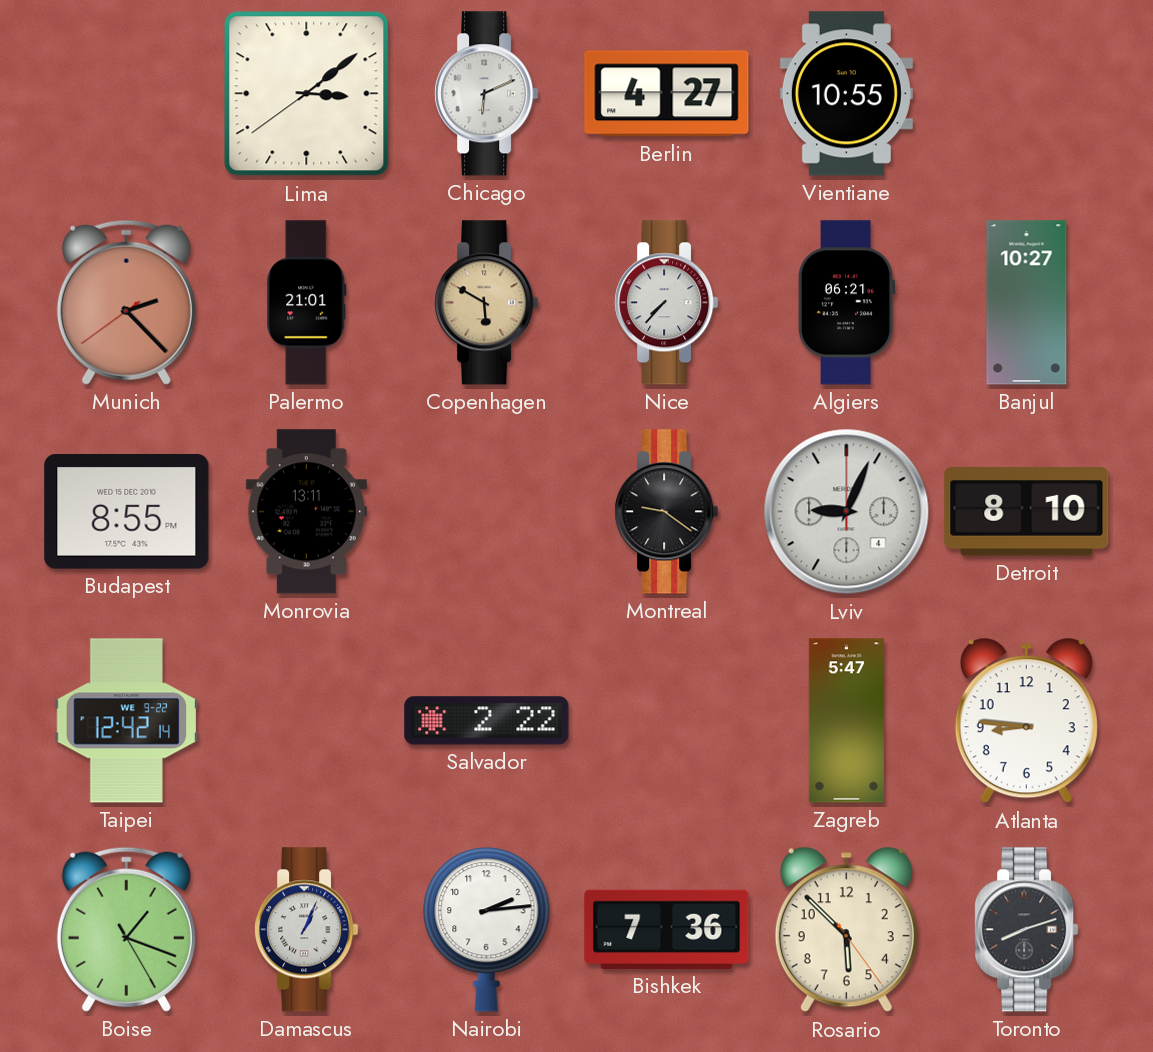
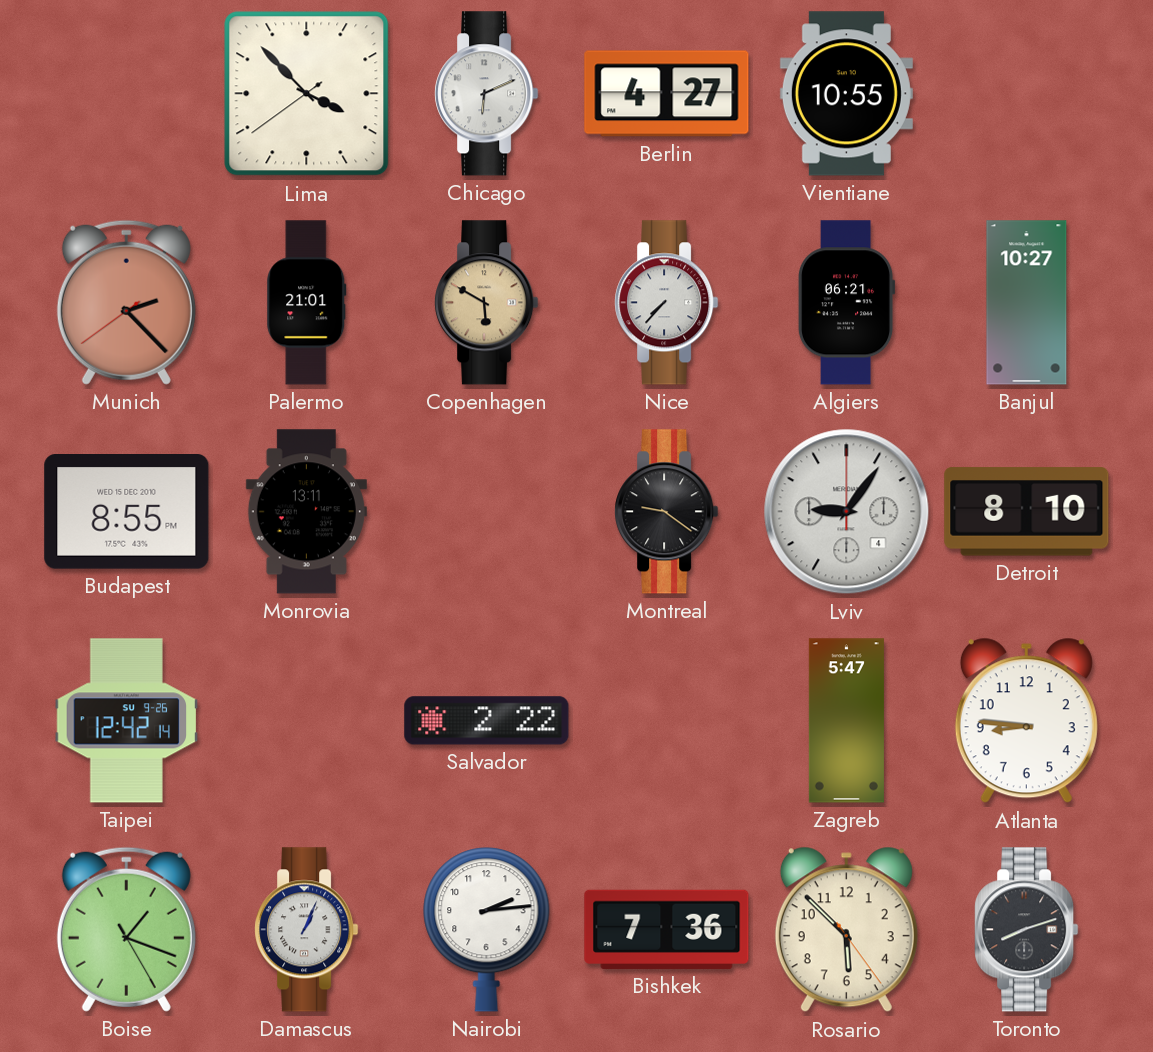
Lima: 3:08 -> 3:52 (307, 94)
Lviv: 9:04 -> 9:06 (847, 512)
Taipei date: WE 9-22 -> SU 9-26 (127, 721)
